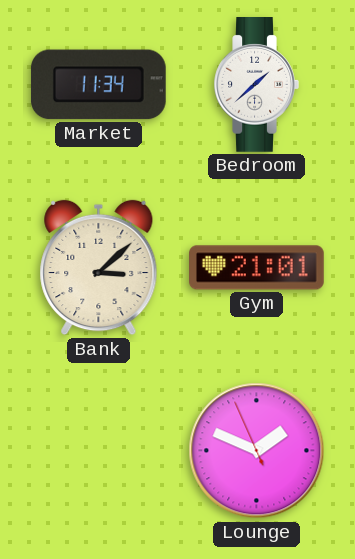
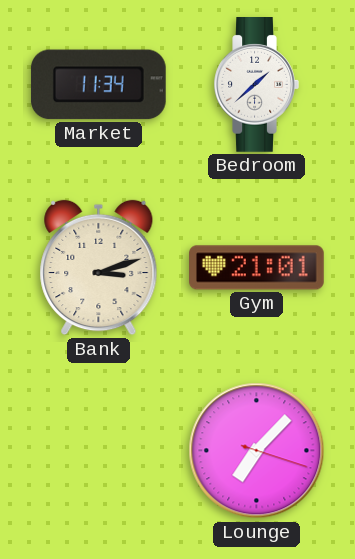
Bank: 3:08 -> 3:12 (99, 268)
Lounge: 1:48 -> 7:07 (257, 451)
